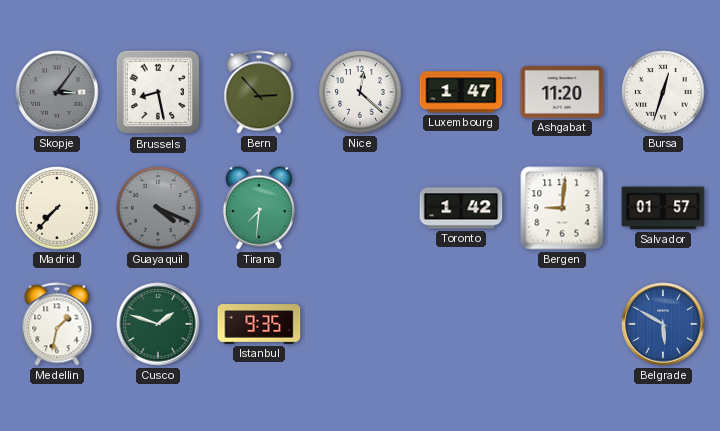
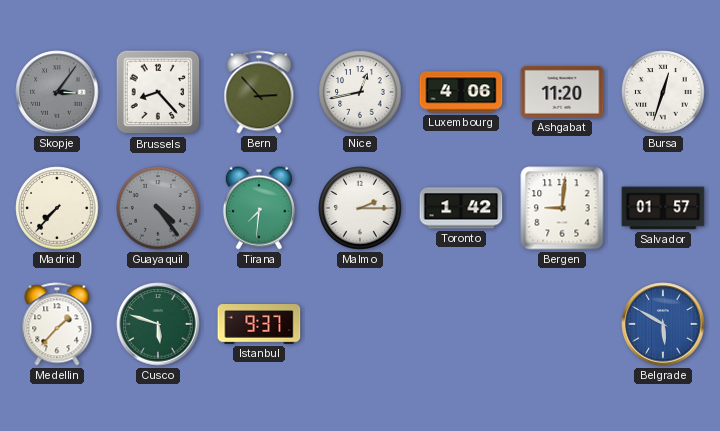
Brussels: 8:28 -> 8:23 (158, 92)
Nice: 12:22 -> 12:43 (360, 92)
Luxembourg: 1:47 -> 4:06 (461, 92)
Guayaquil: 4:19 -> 4:24 (158, 208)
Malmo: none -> 2:15 (360, 208)
Medellin: 1:32 -> 1:37 (57, 324)
Cusco: 1:48 -> 5:48 (158, 324)
Istanbul: 9:35 -> 9:37 (259, 325)
